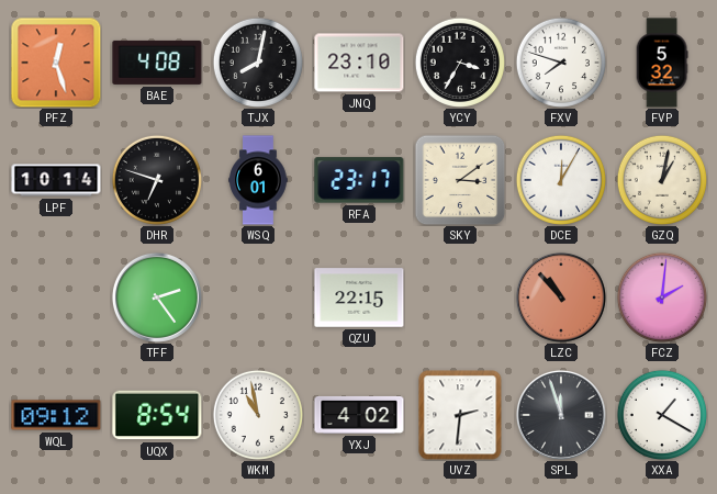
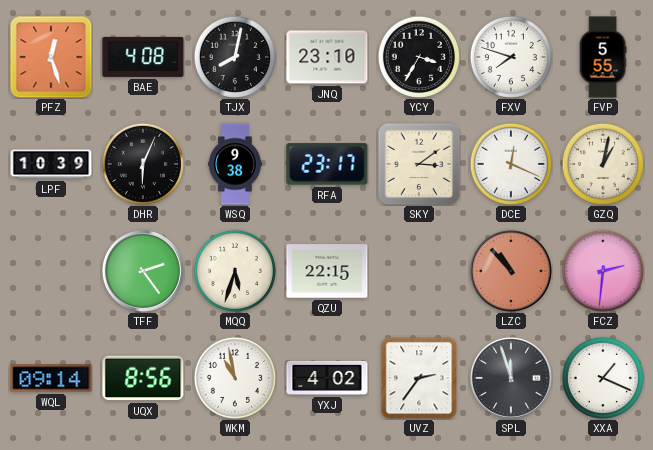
FVP: 5:32 -> 5:55 (603, 57)
LPF: 10:14 -> 10:39 (51, 164)
DHR: 6:48 -> 6:04 (143, 164)
WSQ: 6:01 -> 9:38 (235, 164)
DCE: 12:05 -> 12:19 (511, 164)
MQQ: none -> 5:33 (235, 271)
FCZ: 2:01 -> 2:31 (603, 271)
WQL: 09:12 -> 09:14 (51, 378)
UQX: 8:54 -> 8:56 (143, 378)
UVZ: 2:31 -> 2:36 (419, 378)
XXA: 1:20 -> 1:19 (603, 378)
